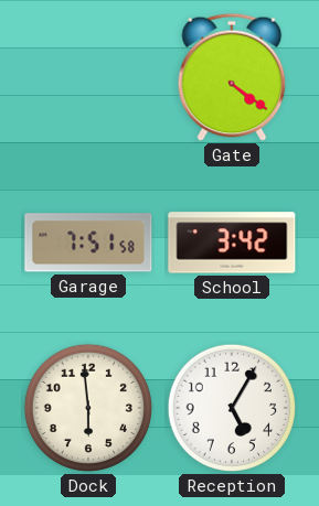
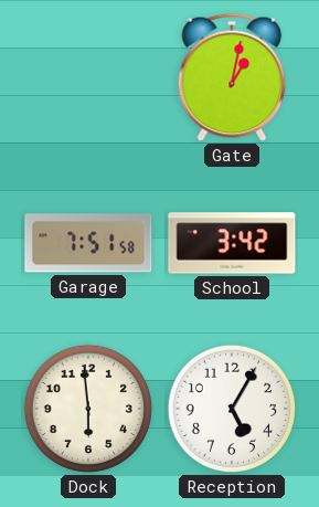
Gate: 4:21 -> 1:02 (232, 77)
